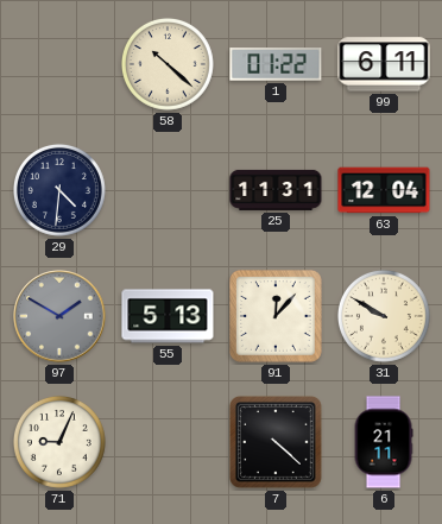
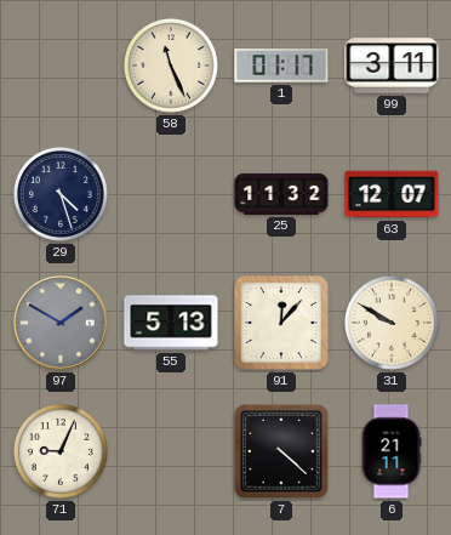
58: 10:22 -> 11:26 (171, 66)
1: 01:22 -> 01:17 (281, 66)
99: 6:11 -> 3:11 (392, 66)
29: 4:31 -> 4:27 (61, 194)
25: 11:31 -> 11:32 (281, 194)
63: 12:04 -> 12:07 (392, 194)
